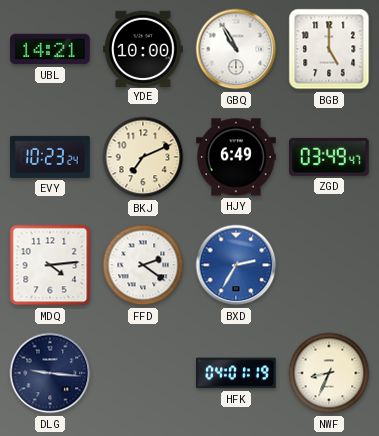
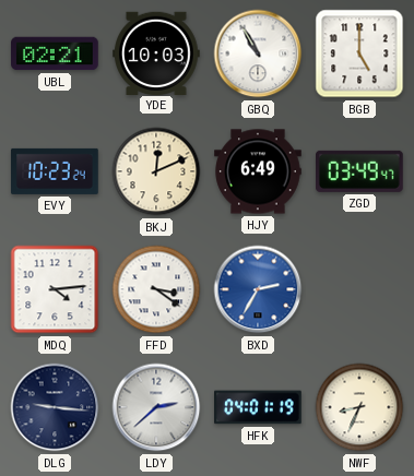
UBL: 14:21 -> 02:21 (55, 53)
YDE: 10:00 -> 10:03 (157, 52)
BKJ: 7:11 -> 12:11 (156, 171)
FFD: 2:21 -> 3:21 (156, 289)
LDY: none -> 2:38 (156, 407)
